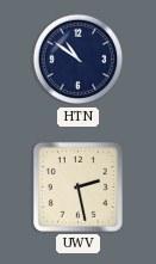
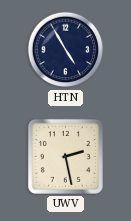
HTN: 10:51 -> 4:55 (66, 50)
